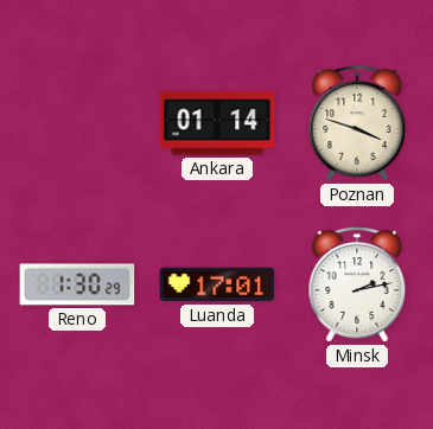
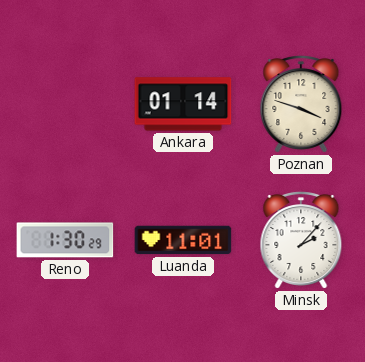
Luanda: 17:01 -> 11:01 (183, 240)
Minsk: 2:13 -> 2:07 (301, 241)
